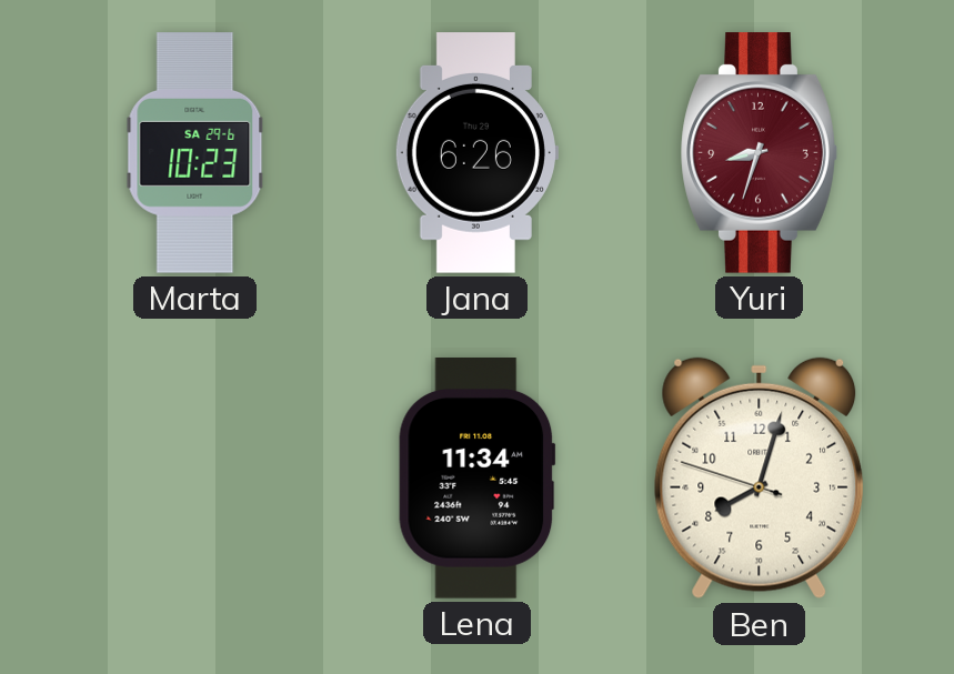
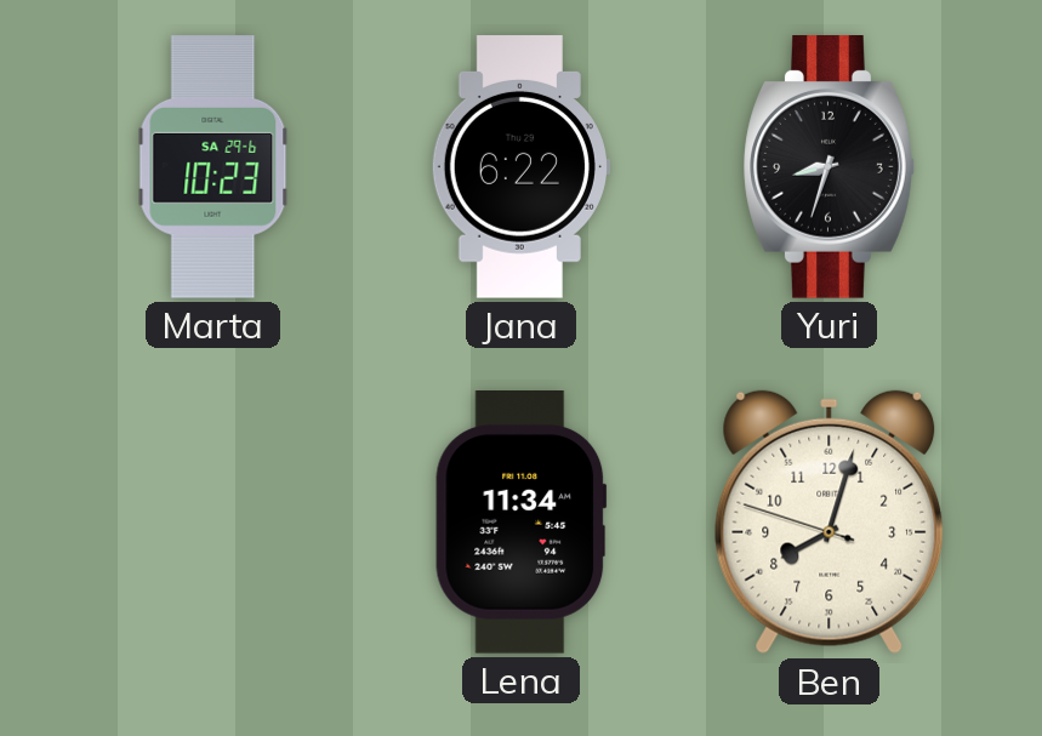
Jana: 6:26 -> 6:22 (520, 167)
Yuri dial: burgundy -> black (829, 167)
